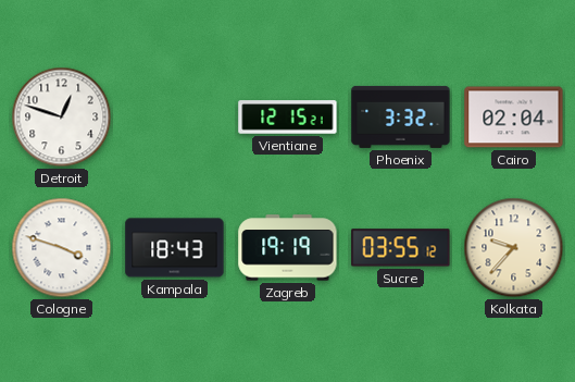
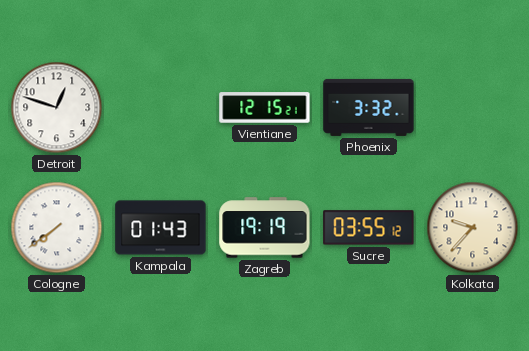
Cairo: 02:04 -> none (514, 118)
Cologne: 3:48 -> 7:39 (57, 228)
Kampala: 18:43 -> 01:43 (161, 228)
